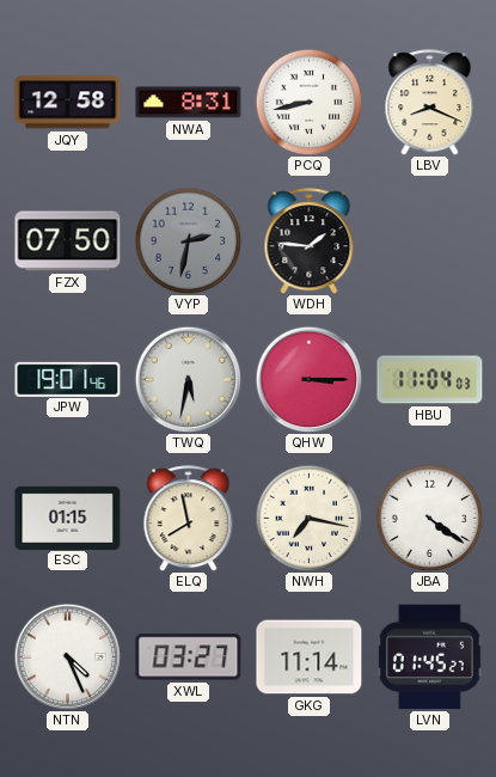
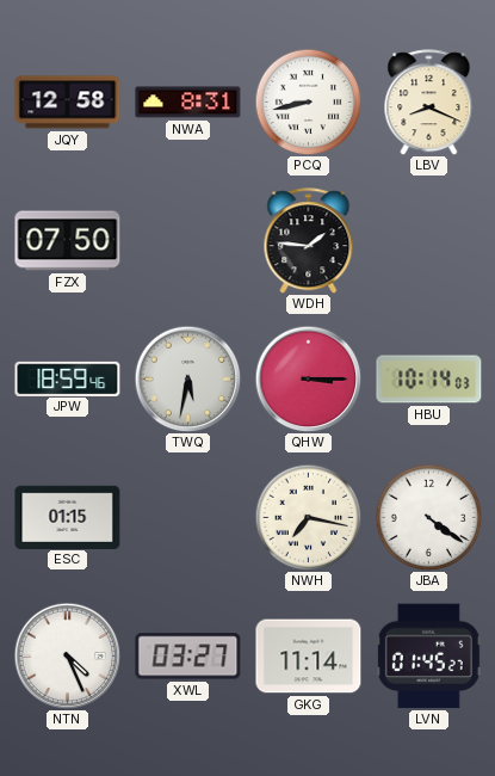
VYP: 2:32 -> none (188, 240)
JPW: 19:01 -> 18:59 (68, 378)
HBU: 11:04 -> 10:14 (429, 380)
ELQ: 7:58 -> none (189, 519)
